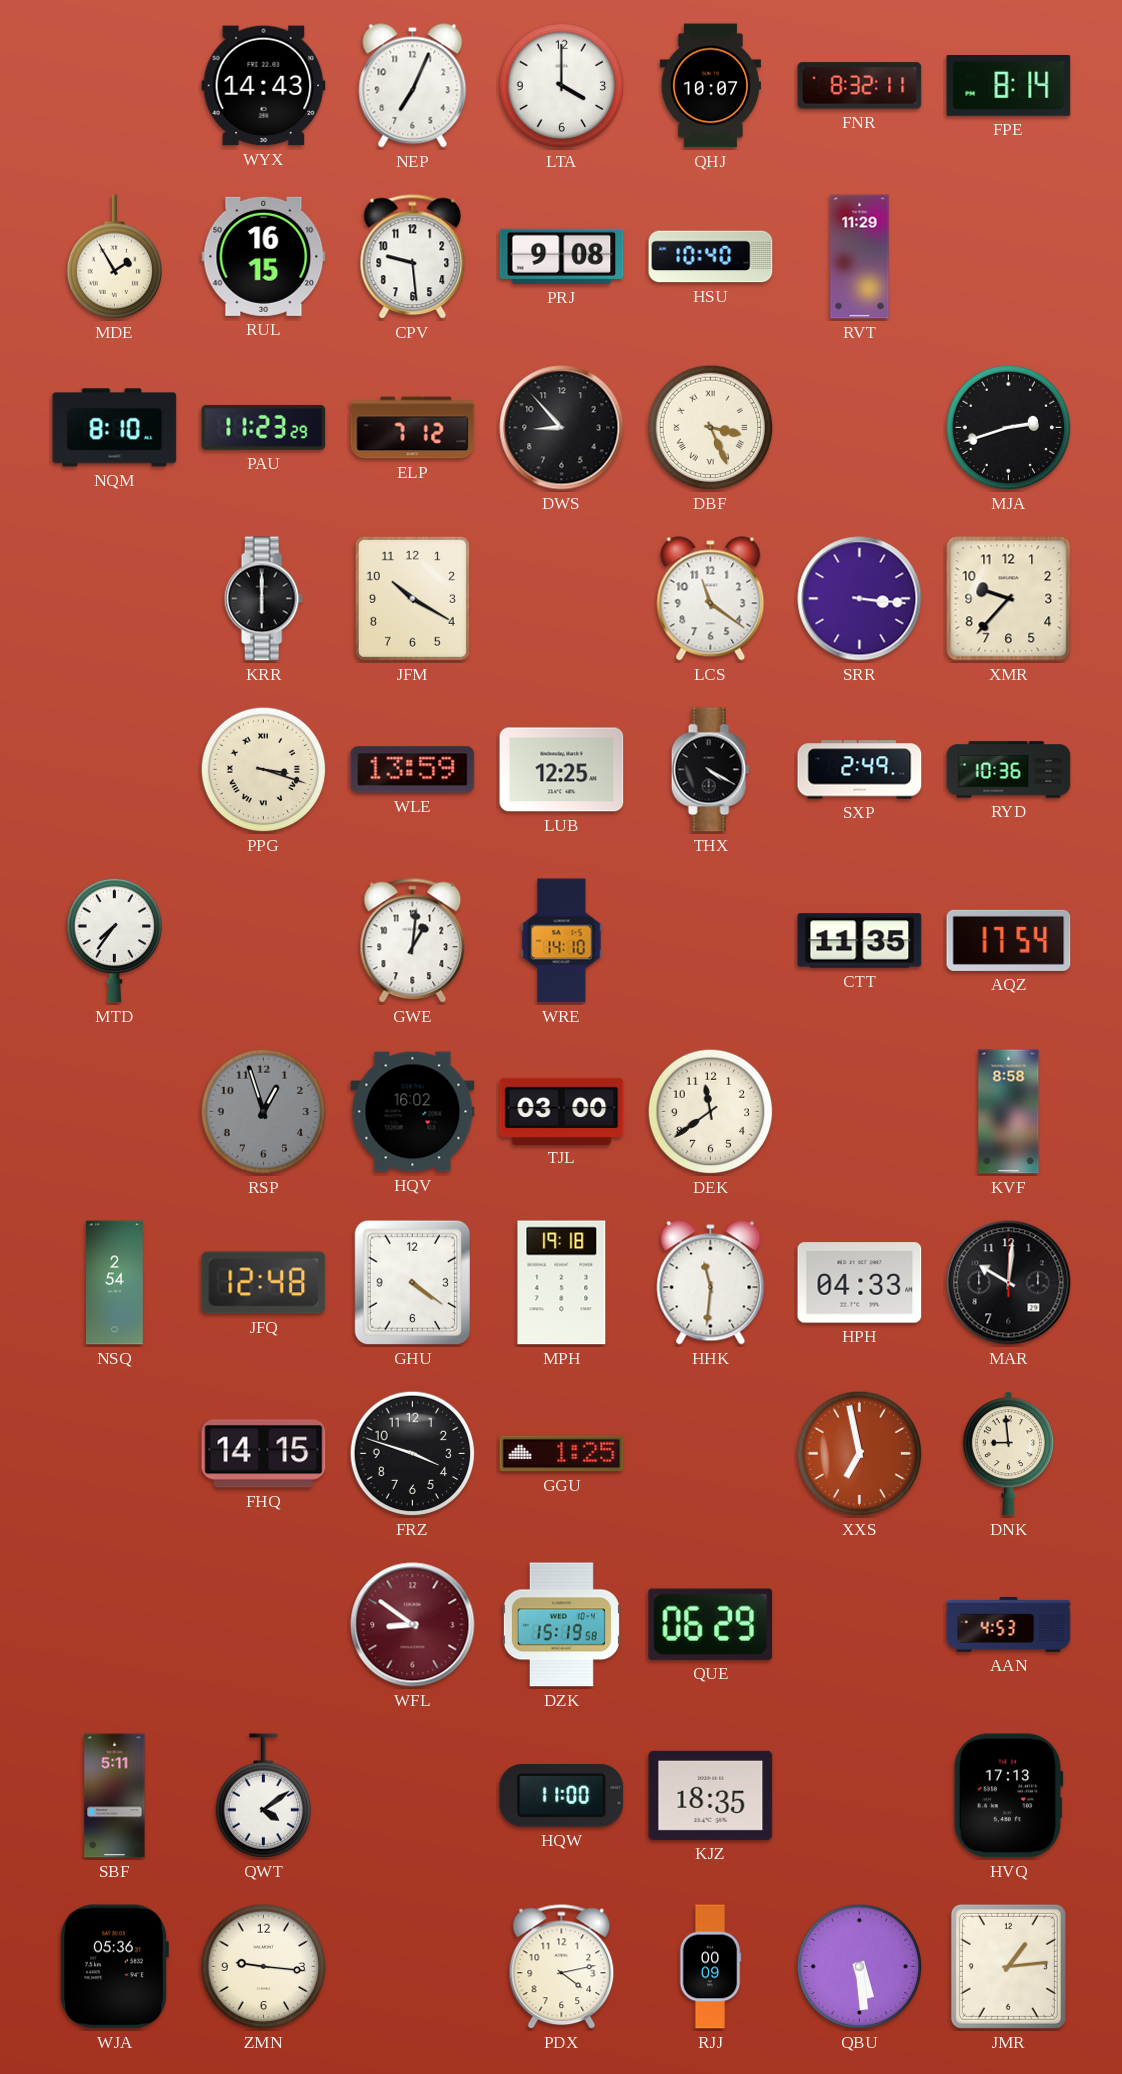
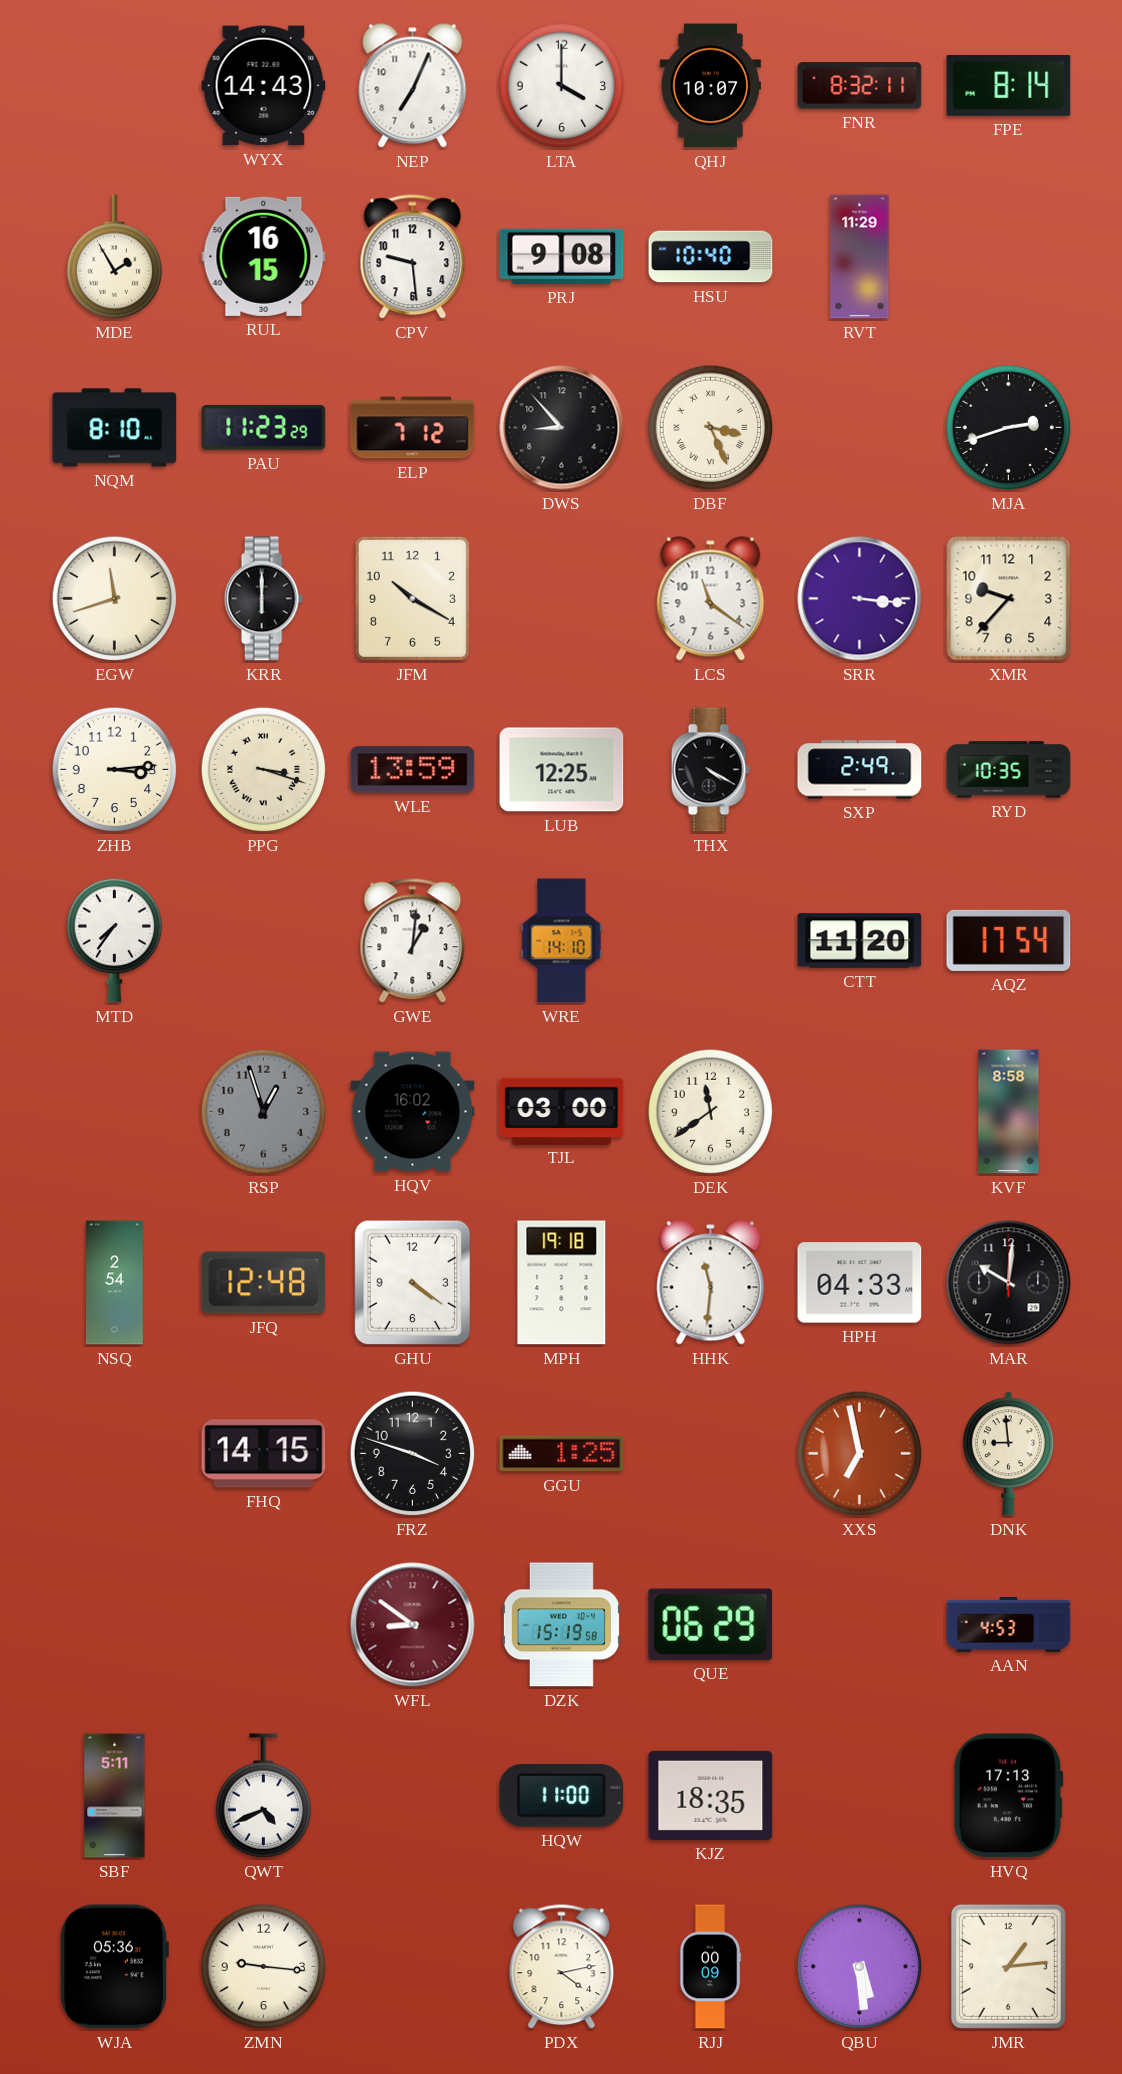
EGW: none -> 11:42 (115, 599)
ZHB: none -> 3:14 (115, 770)
RYD: 10:36 -> 10:35 (1009, 770)
CTT: 11:35 -> 11:20 (860, 941)
QWT: 4:09 -> 4:41 (263, 1796)
